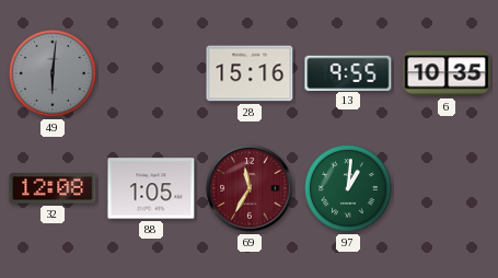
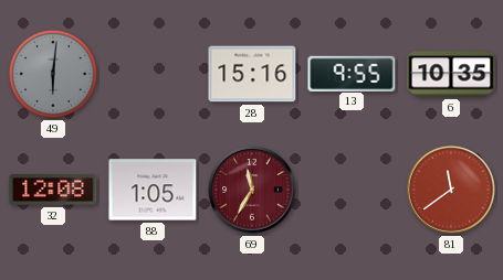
97: 1:01 -> none (348, 188)
81: none -> 11:39 (451, 190)
